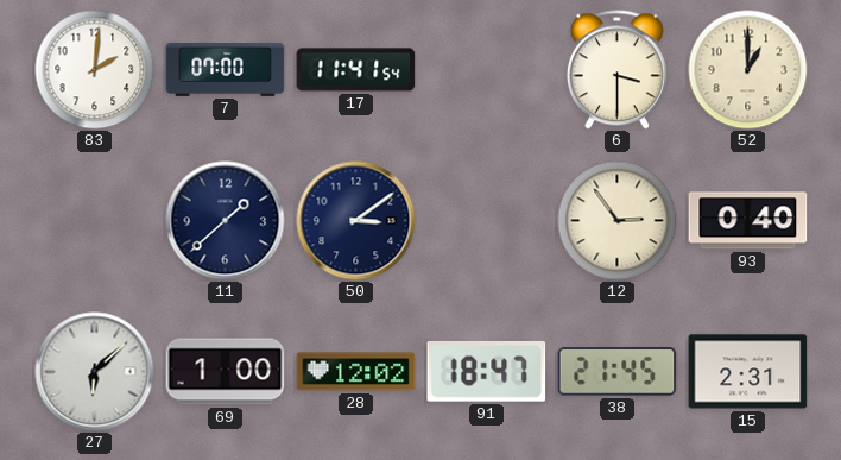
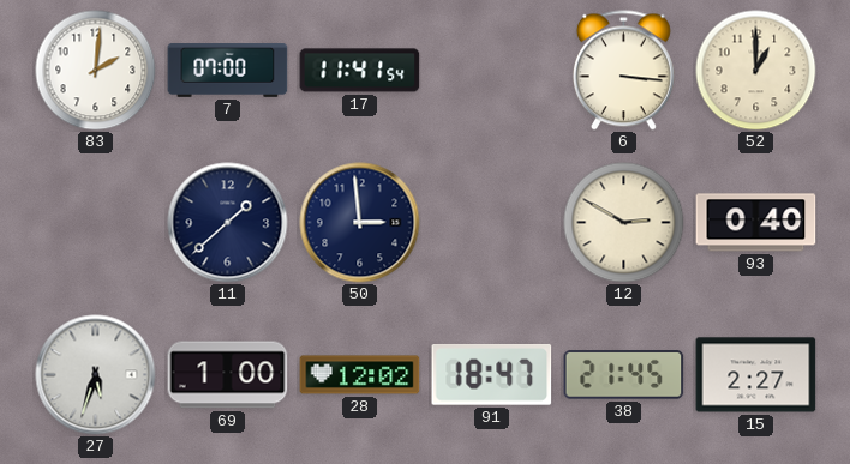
6: 3:30 -> 3:16 (623, 71)
50: 3:09 -> 2:59 (360, 223)
12: 2:54 -> 2:50 (624, 223)
27: 6:08 -> 5:33 (96, 375)
15: 2:31 -> 2:27 (756, 375)
